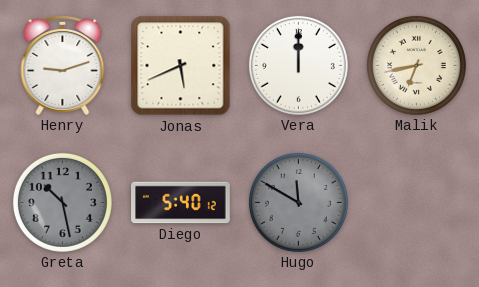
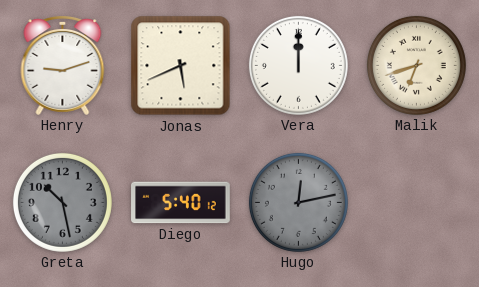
Malik: 6:43 -> 6:42 (416, 65)
Hugo: 11:50 -> 12:13 (298, 202)
